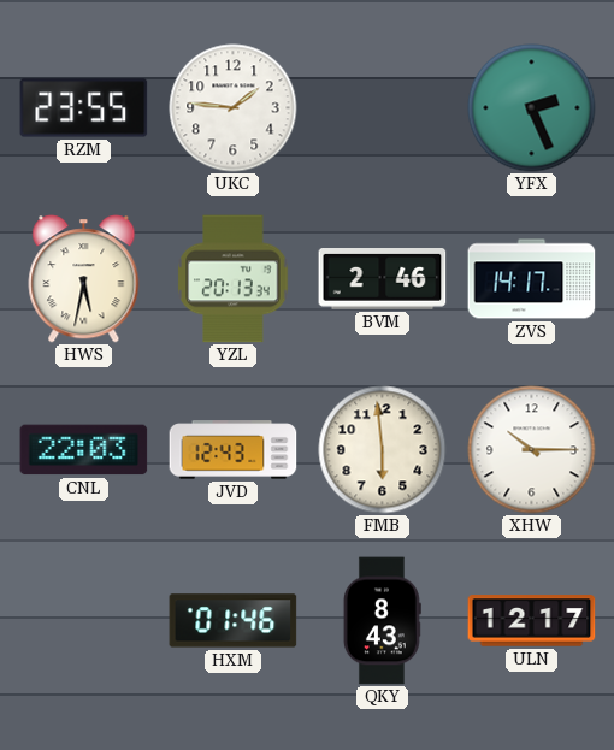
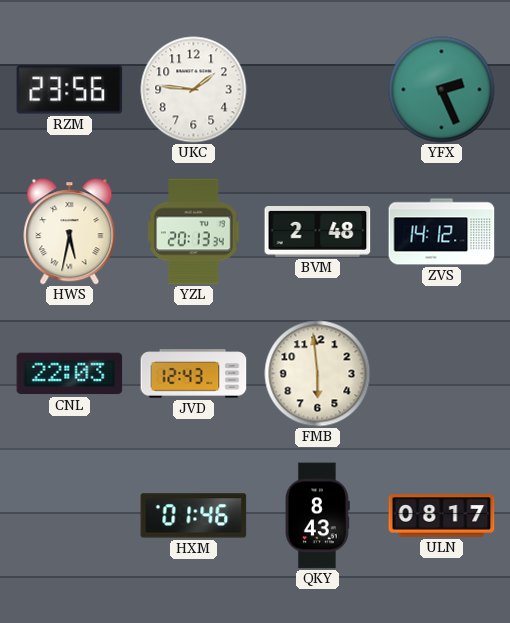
RZM: 23:55 -> 23:56 (70, 90)
BVM: 2:46 -> 2:48 (318, 232)
ZVS: 14:17 -> 14:12 (442, 232)
XHW: 10:15 -> none (532, 450)
ULN: 12:17 -> 08:17 (442, 516)
